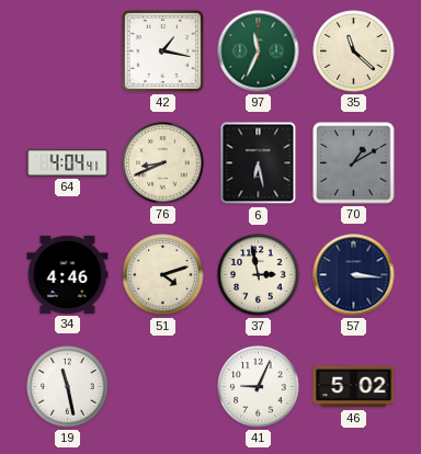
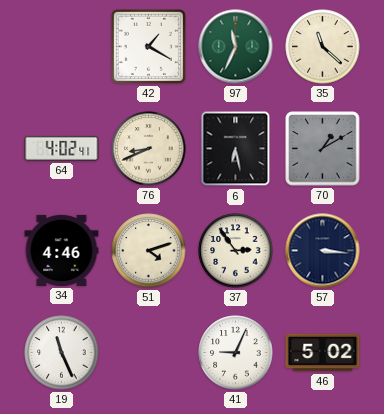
42: 1:17 -> 1:20 (148, 46)
64: 4:04 -> 4:02 (62, 148)
37: 2:58 -> 2:54 (236, 251)
19: 11:28 -> 11:26 (62, 353)
